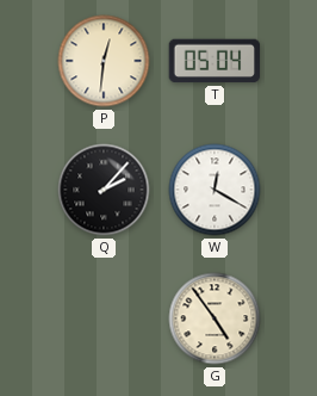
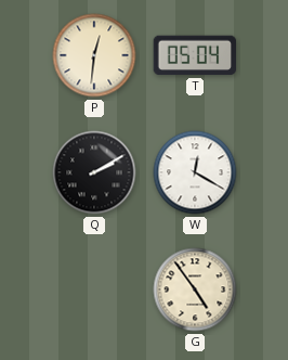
Q: 2:07 -> 2:10 (94, 172)
